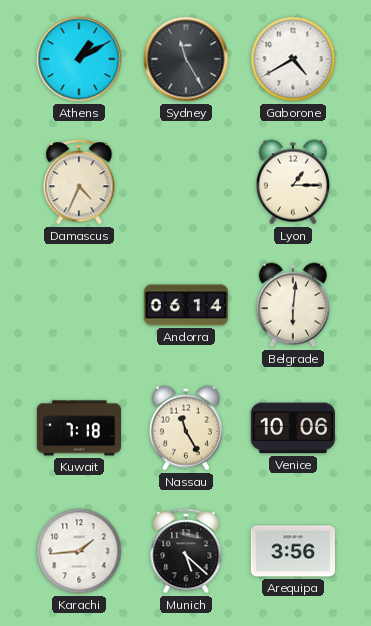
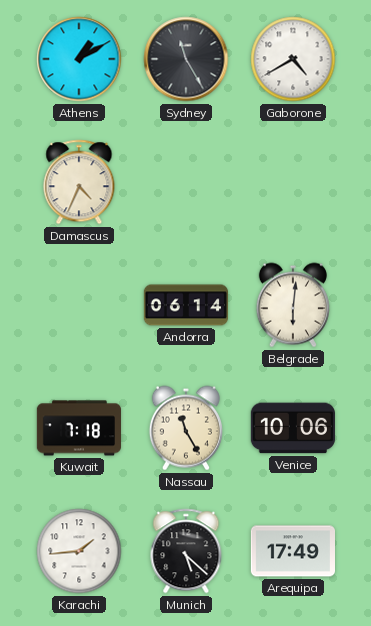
Lyon: 1:15 -> none (293, 182)
Arequipa: 3:56 -> 17:49 (292, 551)
